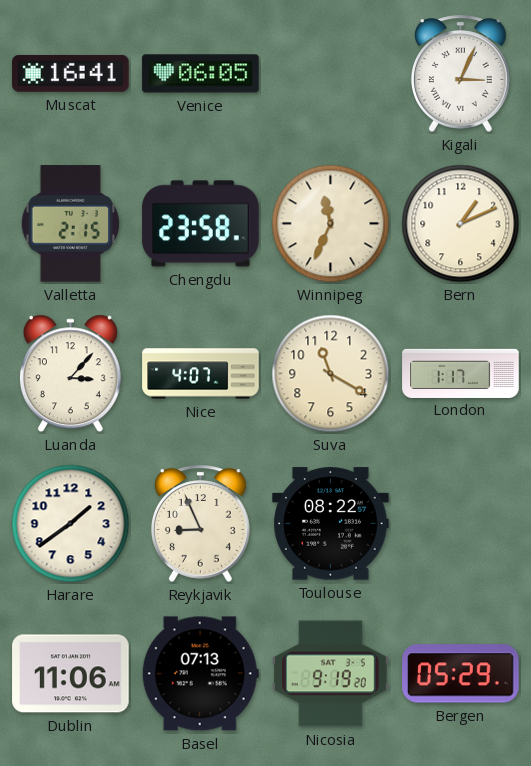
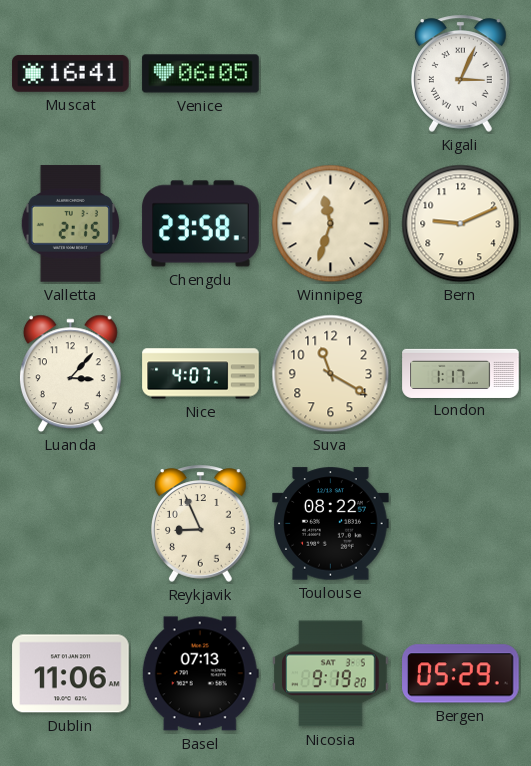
Winnipeg: 11:34 -> 11:33 (331, 224)
Bern: 1:11 -> 9:11 (461, 224)
Harare: 1:39 -> none (71, 524)
